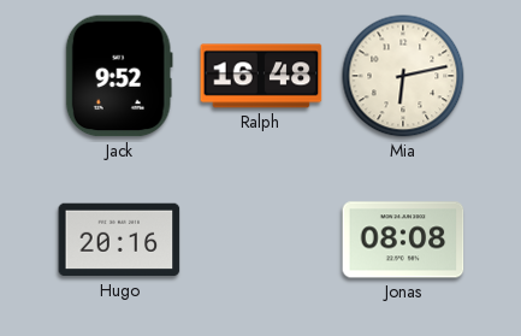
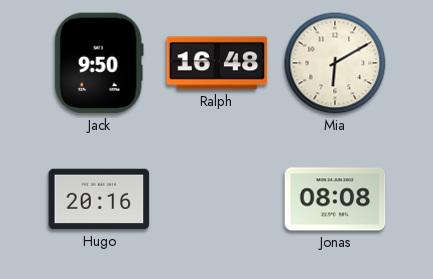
Jack: 9:52 -> 9:50 (99, 63)
Mia: 6:13 -> 6:10 (335, 63)
